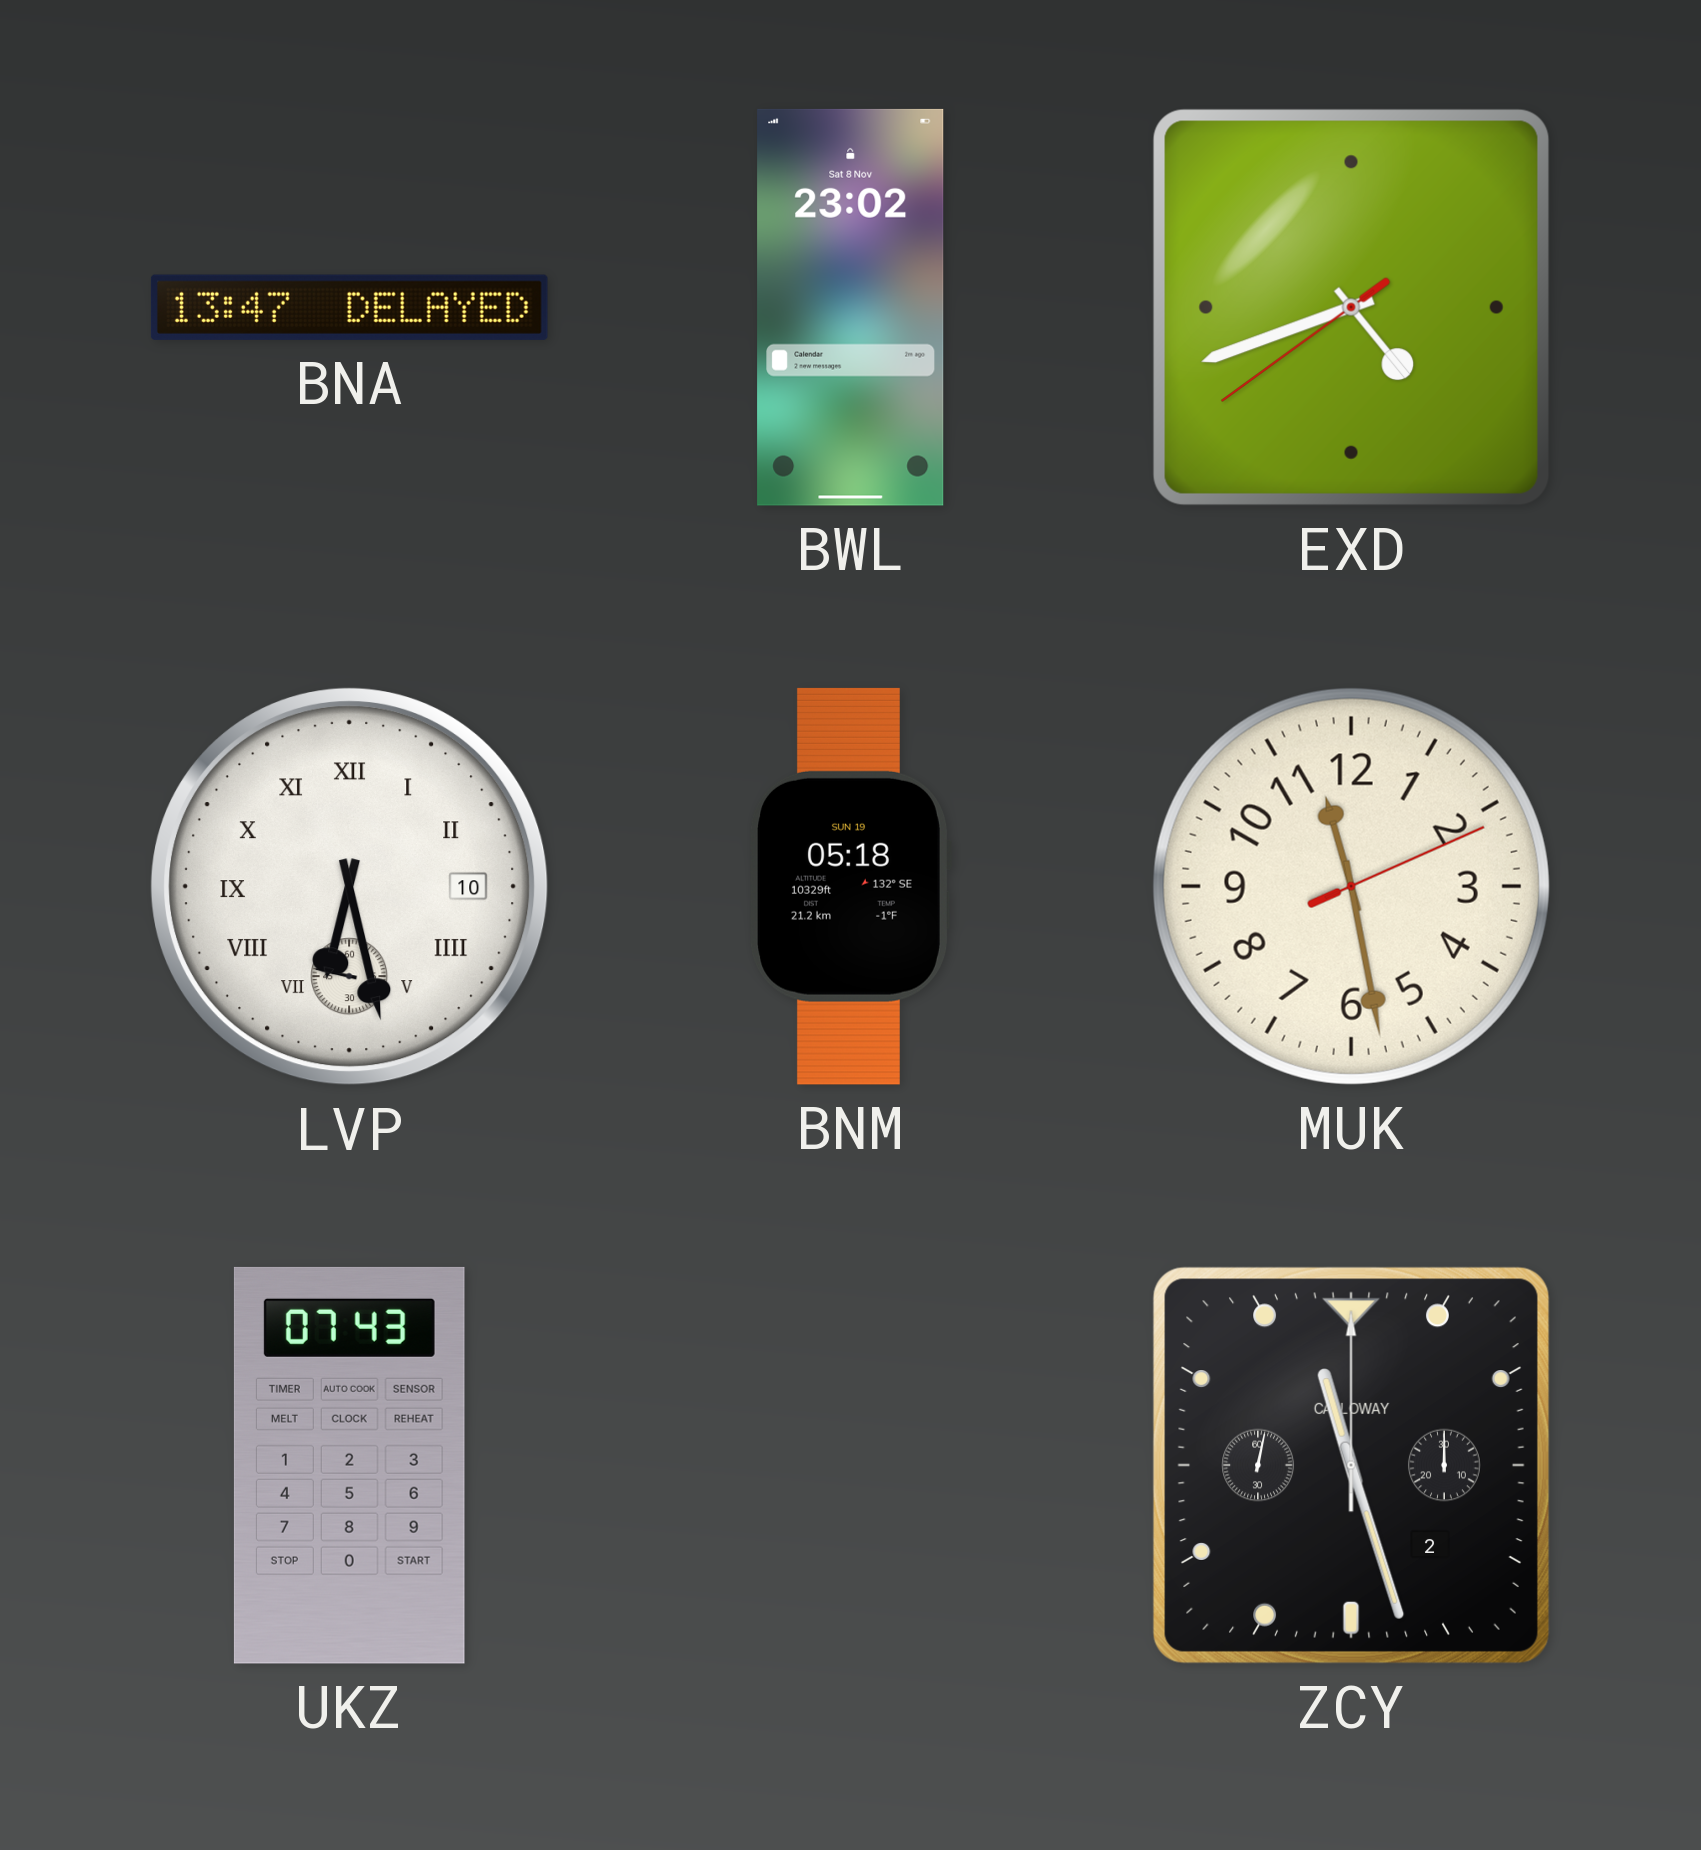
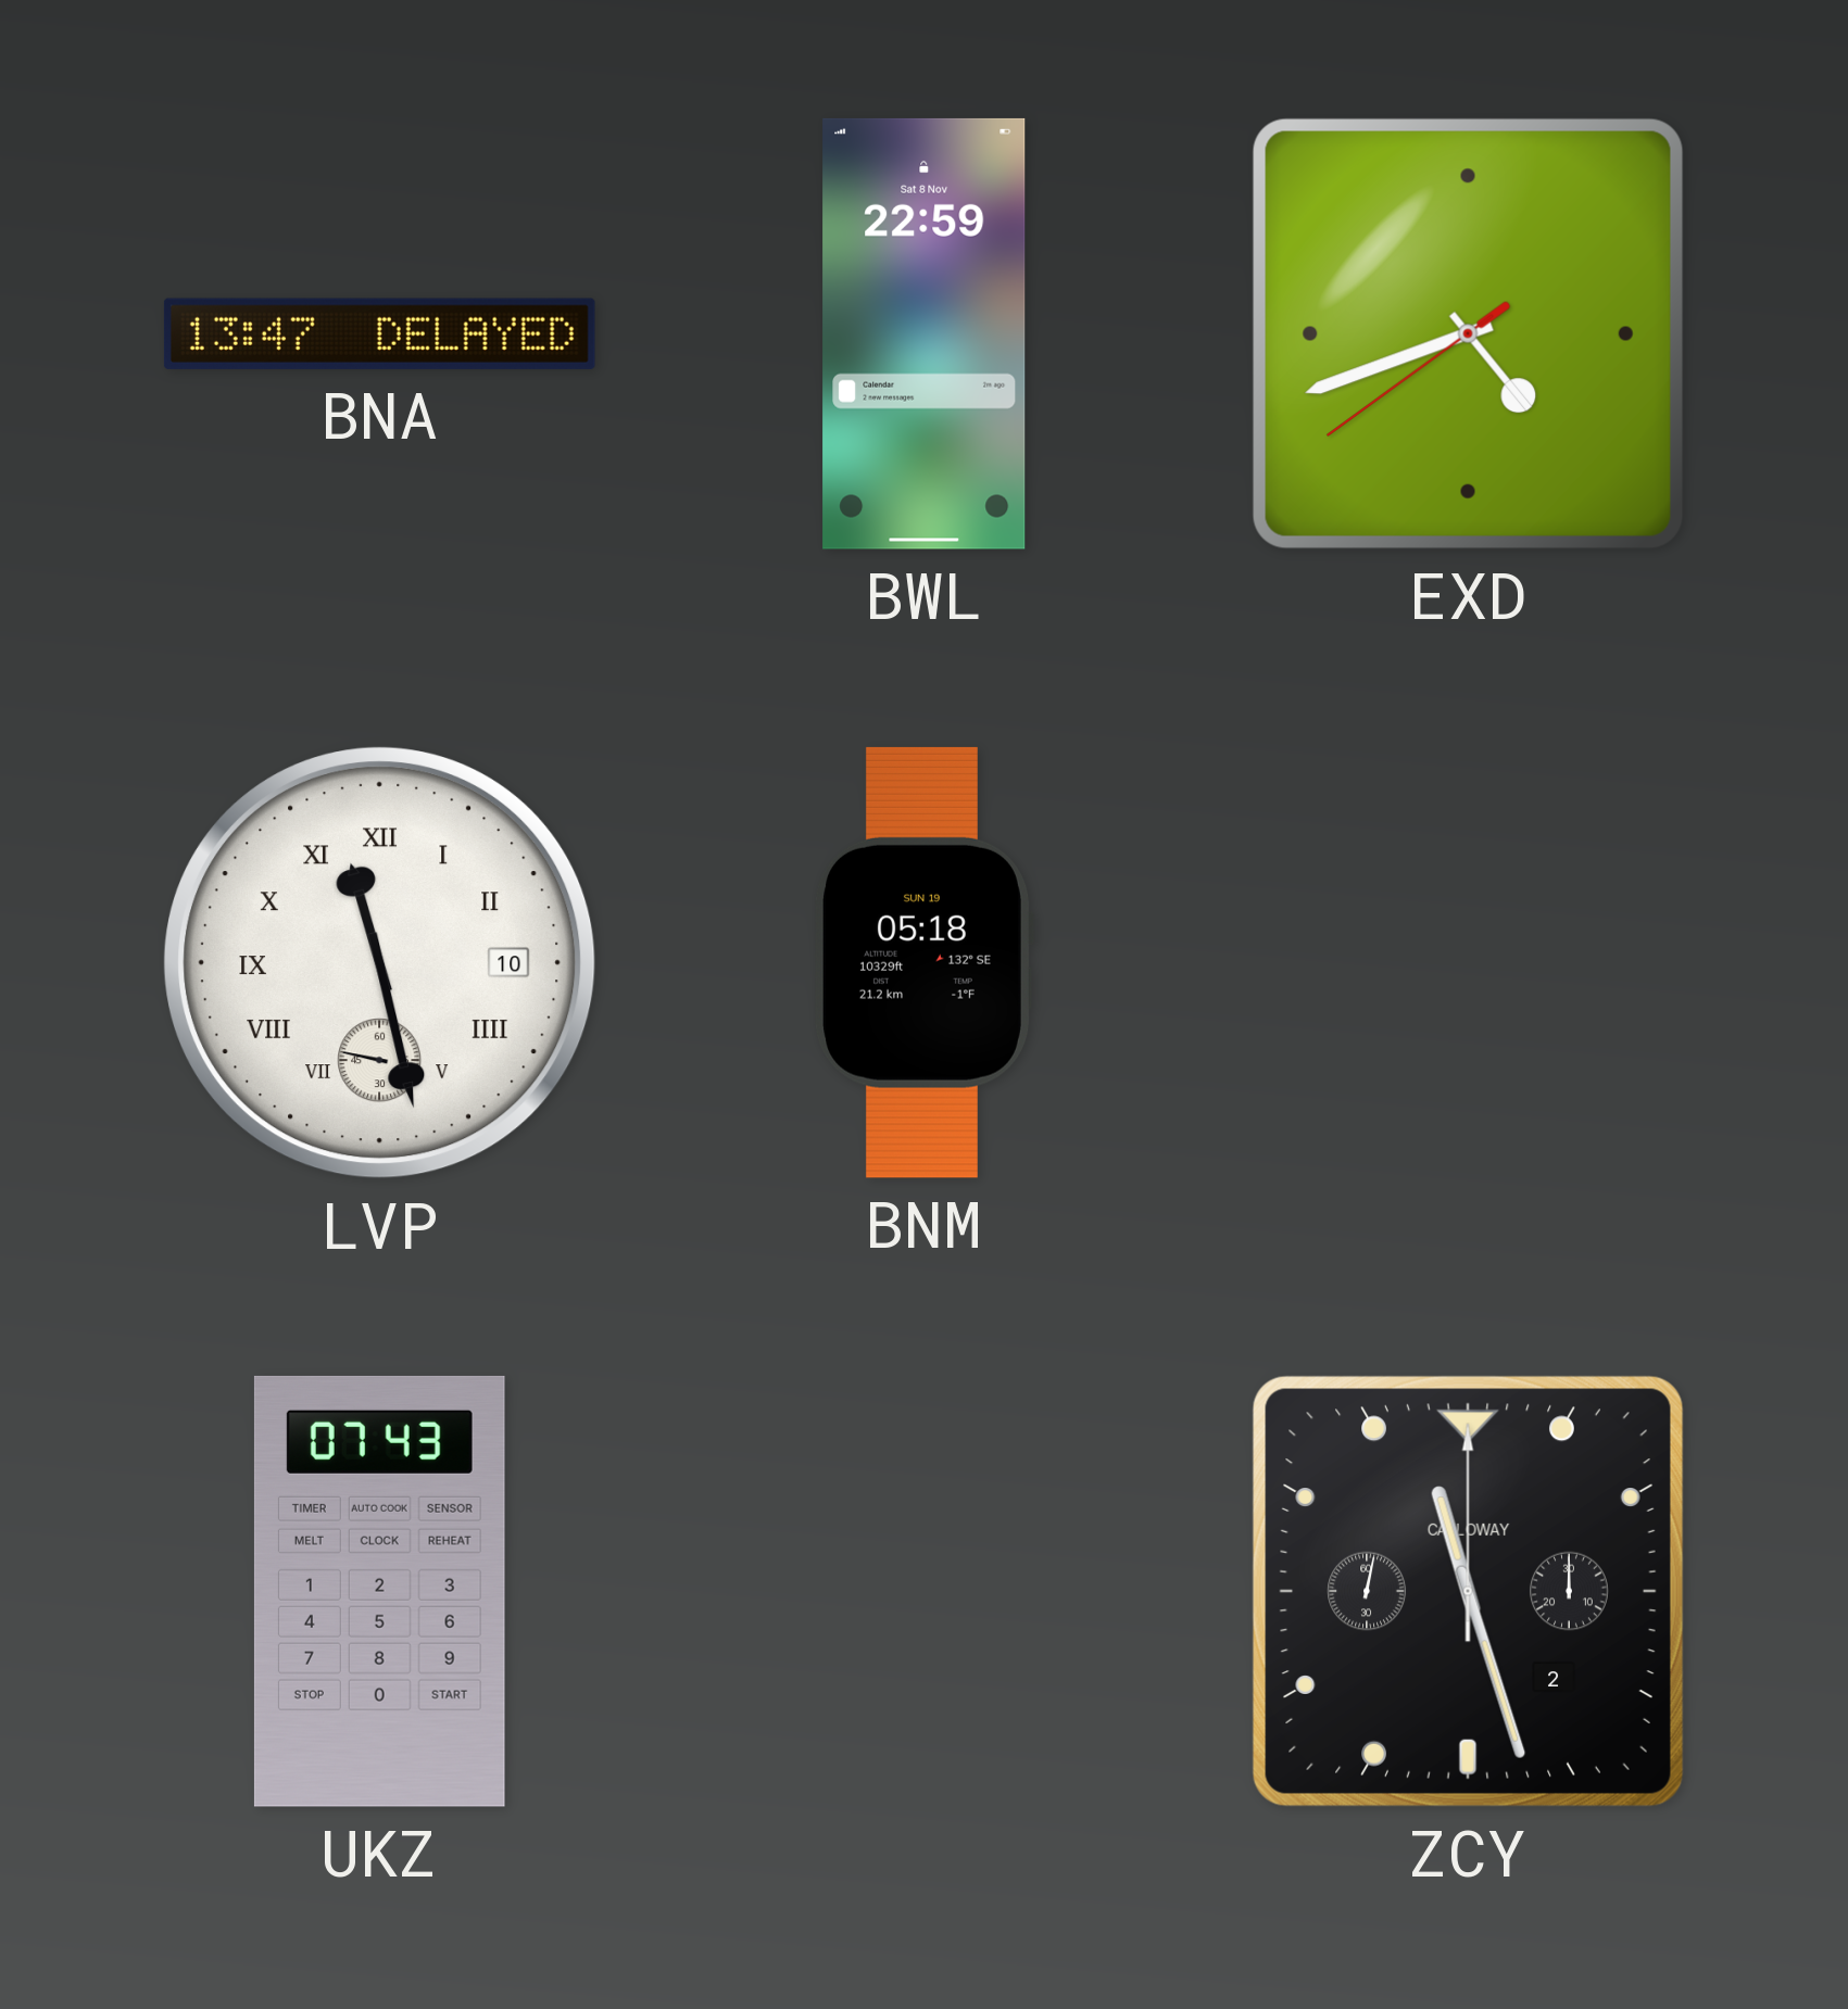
BWL: 23:02 -> 22:59 (925, 333)
LVP: 6:27 -> 11:27 (379, 962)
MUK: 11:28 -> none (1351, 886)
